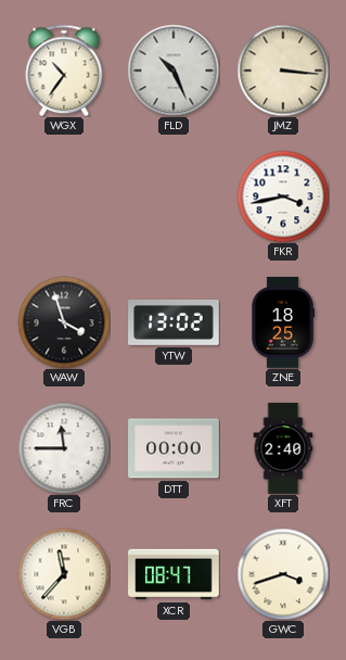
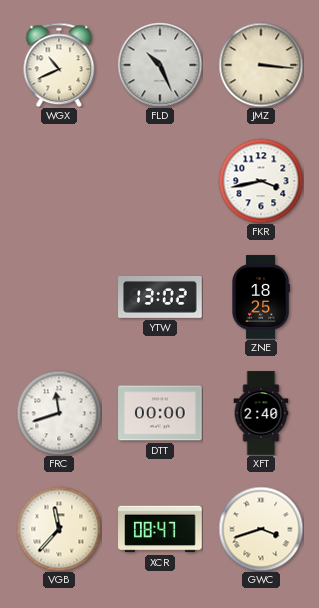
WGX: 10:36 -> 10:41 (59, 65)
WAW: 3:57 -> none (64, 322)
FRC: 11:45 -> 11:42 (59, 413)
